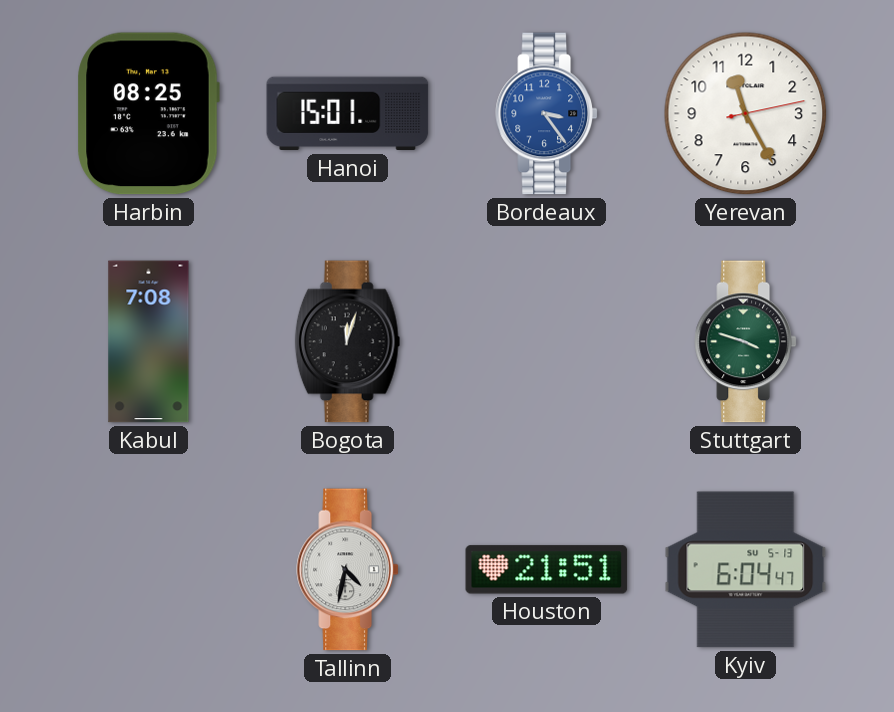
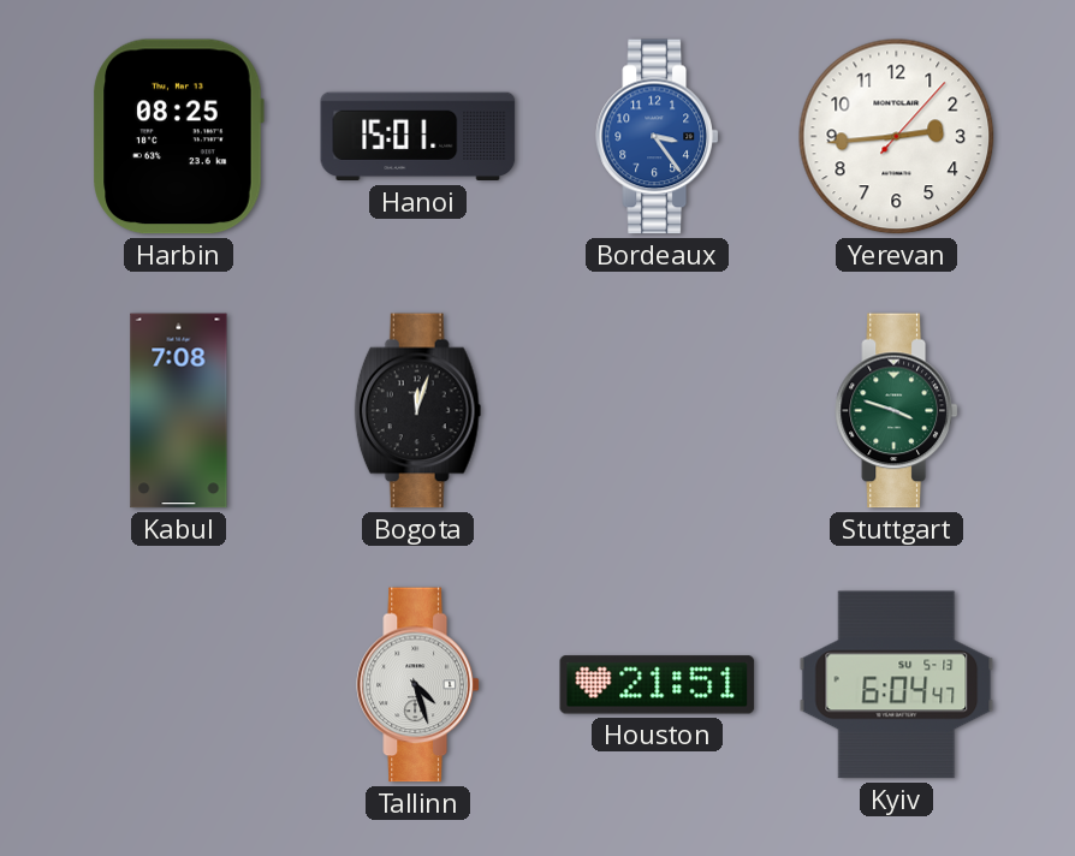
Yerevan: 11:25 -> 2:44 (897, 137)
Tallinn: 4:32 -> 4:27 (417, 685)
